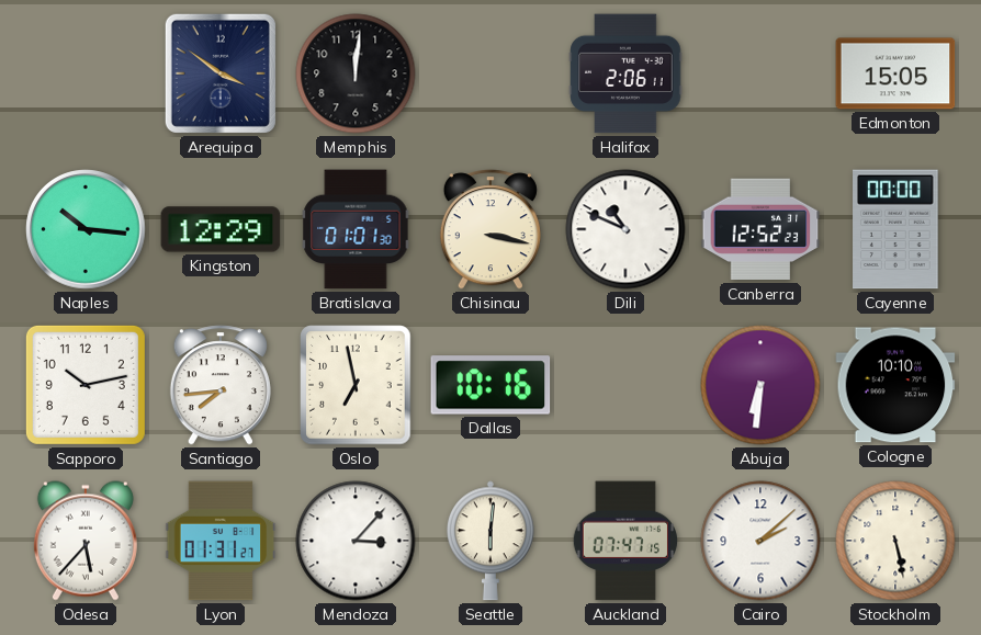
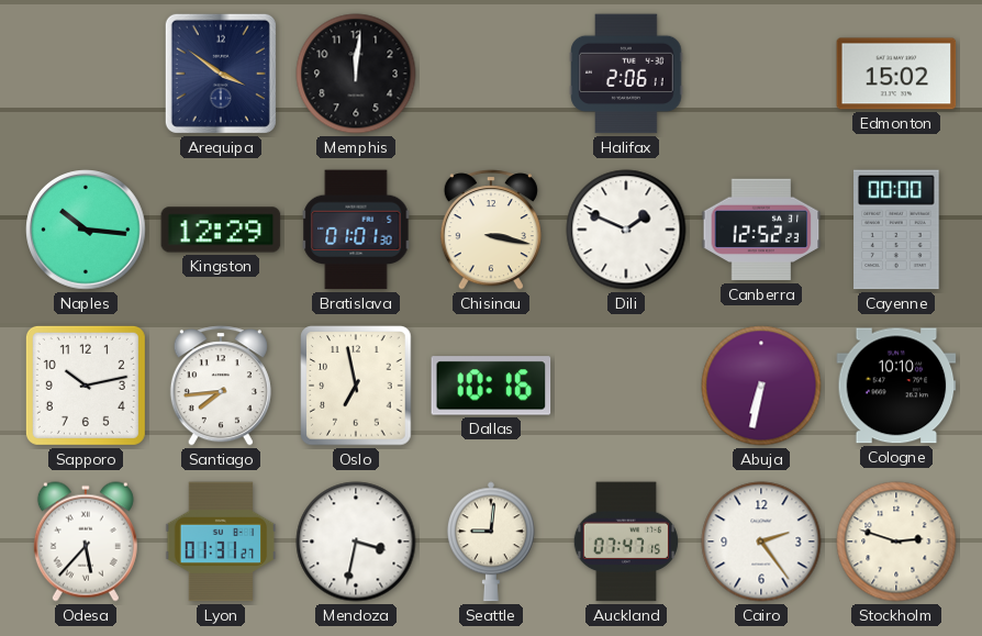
Edmonton: 15:05 -> 15:02 (896, 74)
Dili: 10:49 -> 1:49 (626, 230)
Abuja: 6:31 -> 6:32 (761, 386)
Mendoza: 3:07 -> 3:32 (356, 542)
Seattle: 6:01 -> 9:01 (491, 542)
Cairo: 2:08 -> 2:24 (761, 542)
Stockholm: 5:28 -> 2:48 (896, 542)
